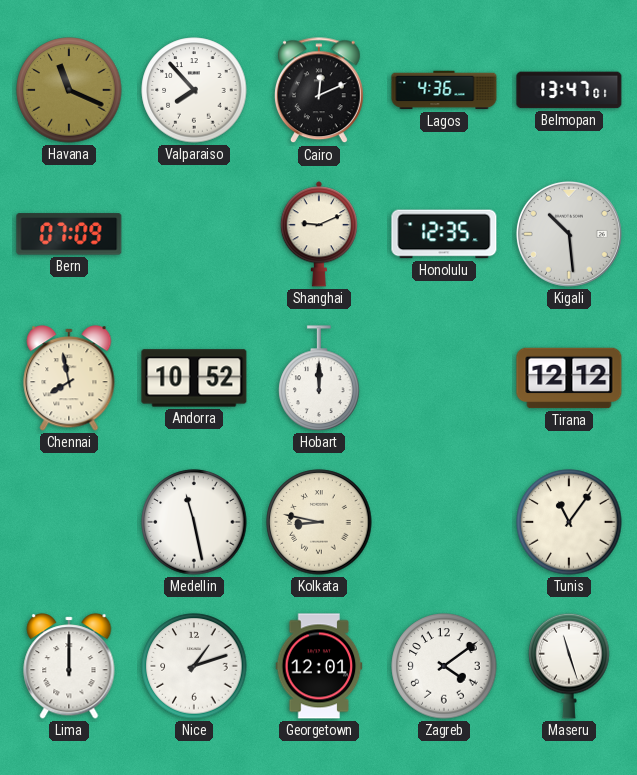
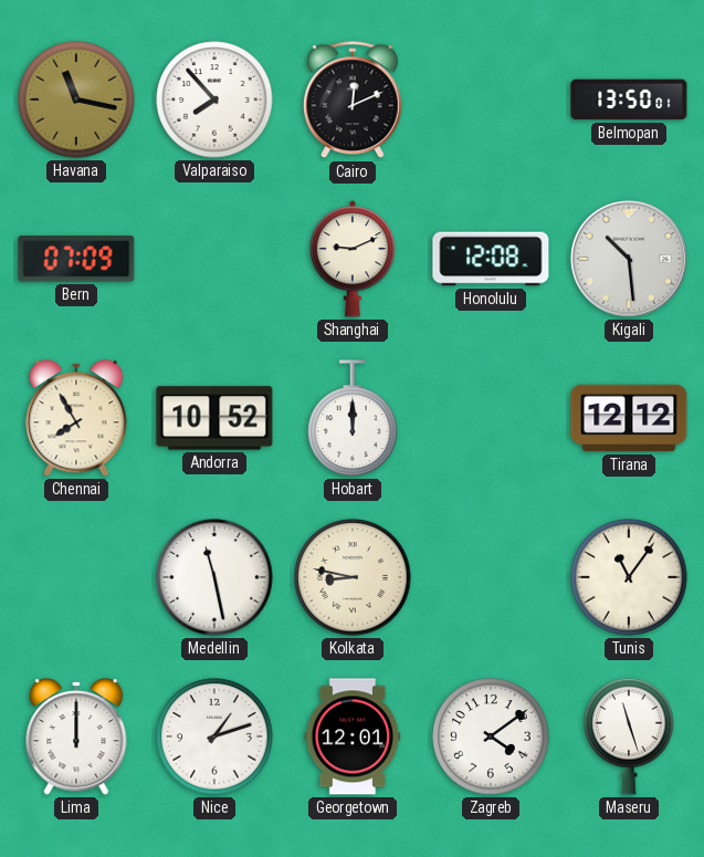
Havana: 11:19 -> 11:17 (76, 100)
Lagos: 4:36 -> none (444, 90)
Belmopan: 13:47 -> 13:50 (629, 100)
Honolulu: 12:35 -> 12:08 (491, 259)
Chennai: 7:58 -> 7:55 (76, 418)
